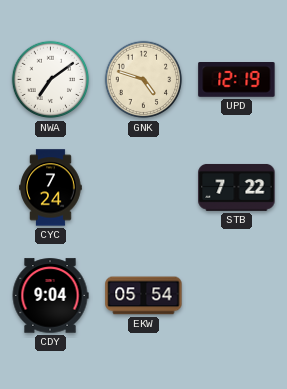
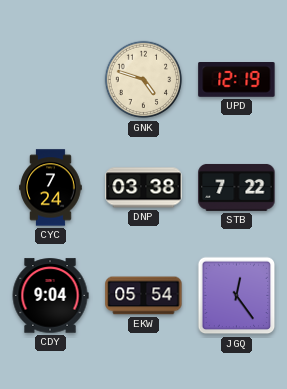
NWA: 7:09 -> none (51, 80)
DNP: none -> 03:38 (144, 188)
JGQ: none -> 12:24 (237, 296)
